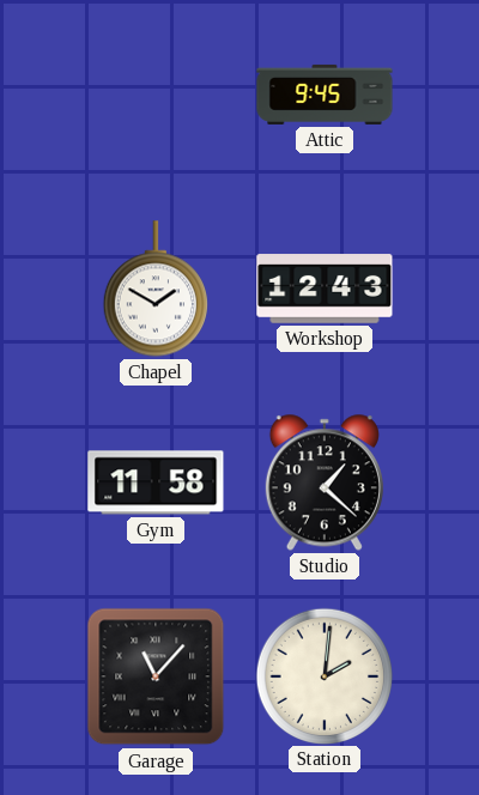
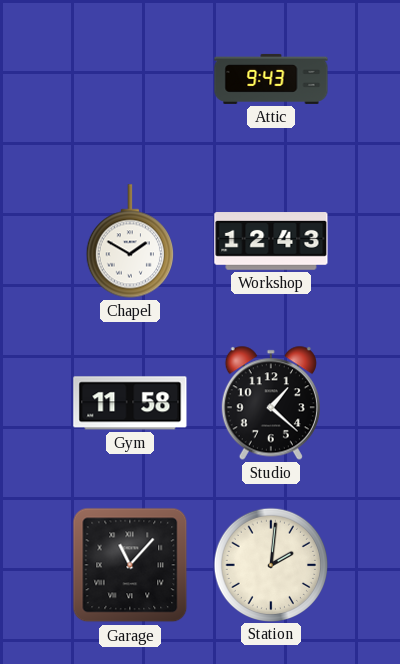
Attic: 9:45 -> 9:43 (271, 79)
